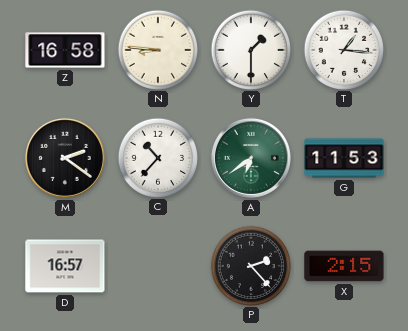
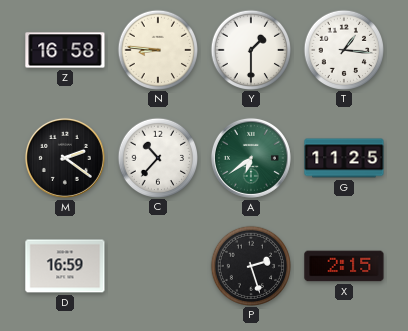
G: 11:53 -> 11:25 (344, 158)
D: 16:57 -> 16:59 (65, 266)
P: 2:23 -> 2:27 (250, 265)
